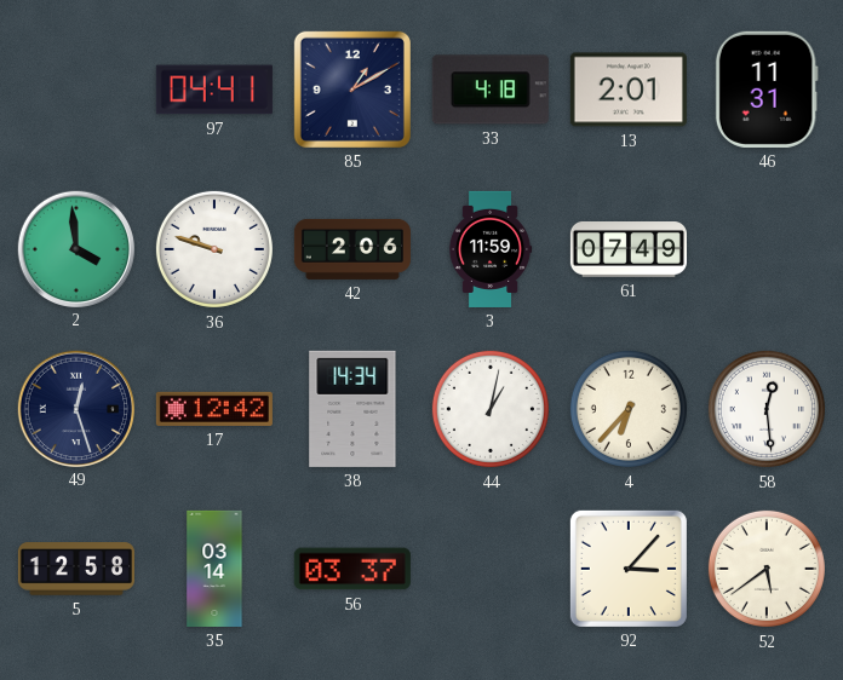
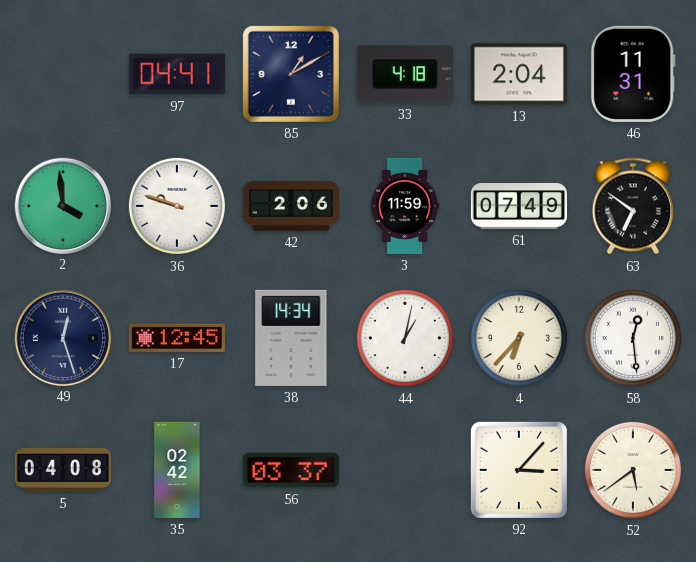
13: 2:01 -> 2:04 (519, 74)
63: none -> 6:51 (633, 206)
17: 12:42 -> 12:45 (177, 338)
5: 12:58 -> 04:08 (63, 470)
35: 03:14 -> 02:42 (177, 470)
